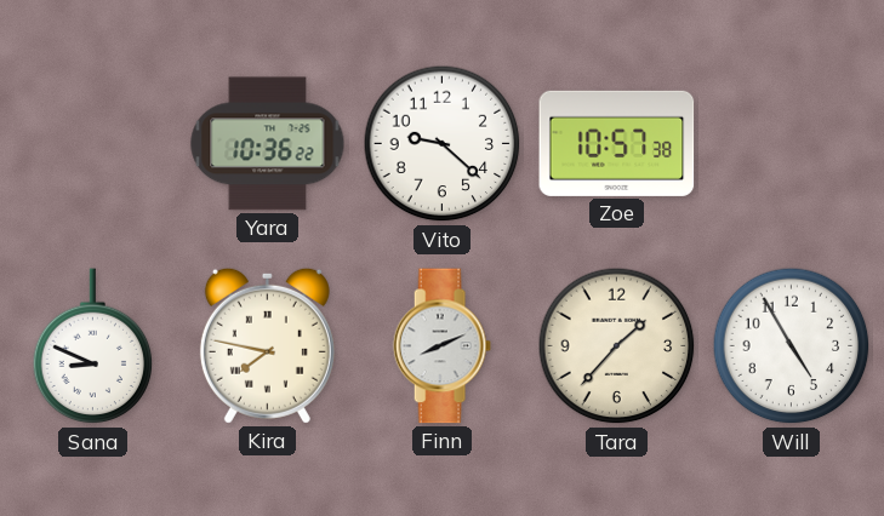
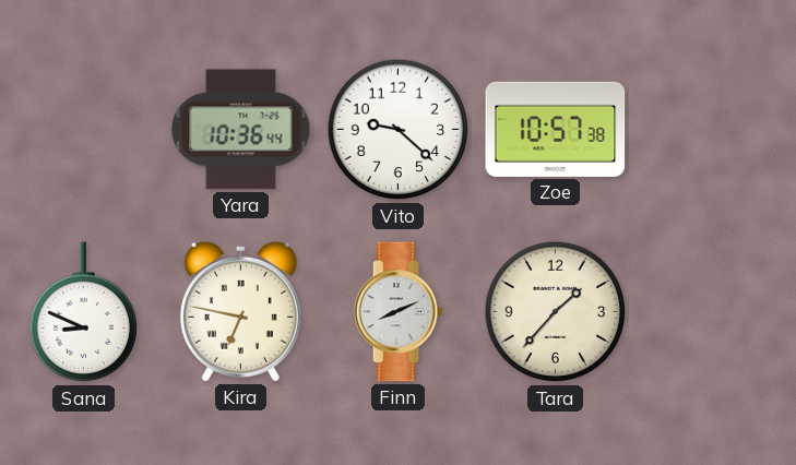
Yara: 10:36:22 -> 10:36:44 (241, 130)
Kira: 7:47 -> 6:47 (240, 311)
Will: 4:55 -> none (792, 346)
